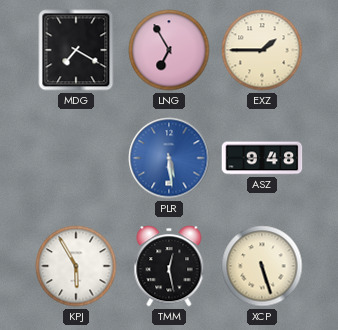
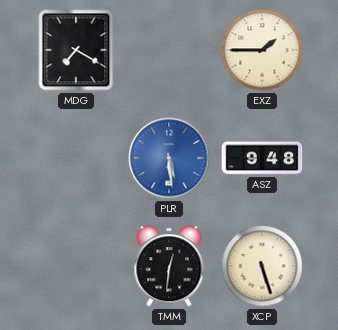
LNG: 6:55 -> none (169, 50)
KPJ: 5:55 -> none (76, 266)
TMM: 12:28 -> 12:31 (169, 266)
